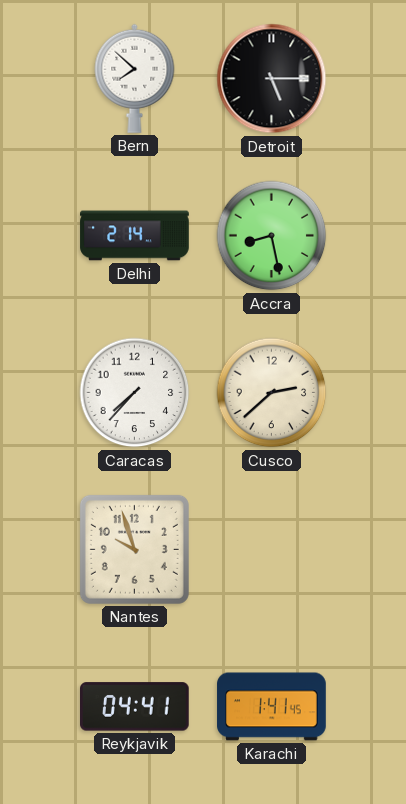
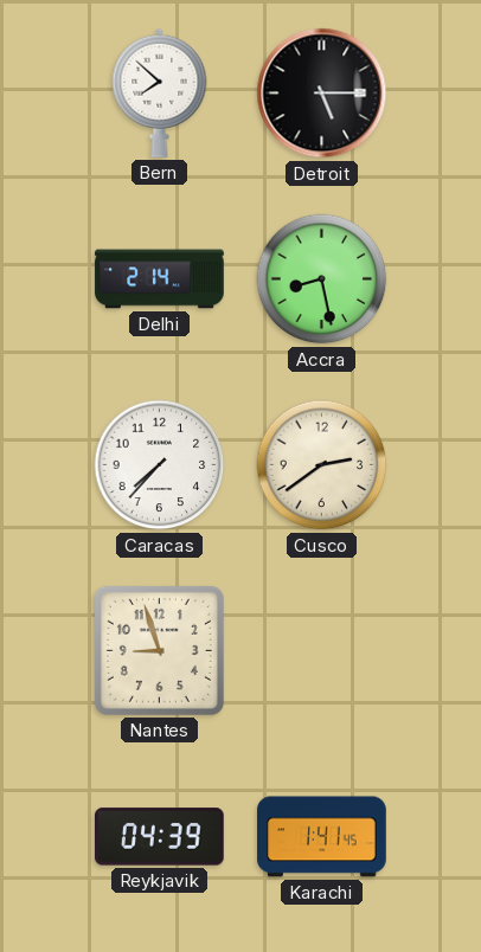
Cusco: 2:38 -> 2:39 (322, 465)
Nantes: 9:57 -> 8:57 (159, 650)
Reykjavik: 04:41 -> 04:39 (160, 837)
